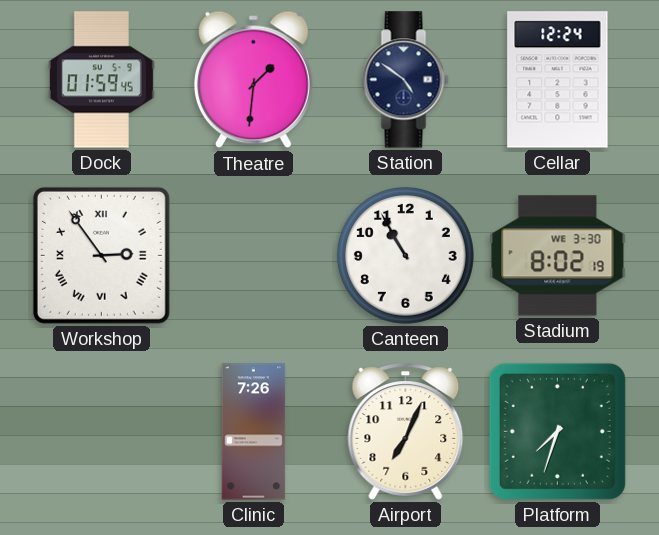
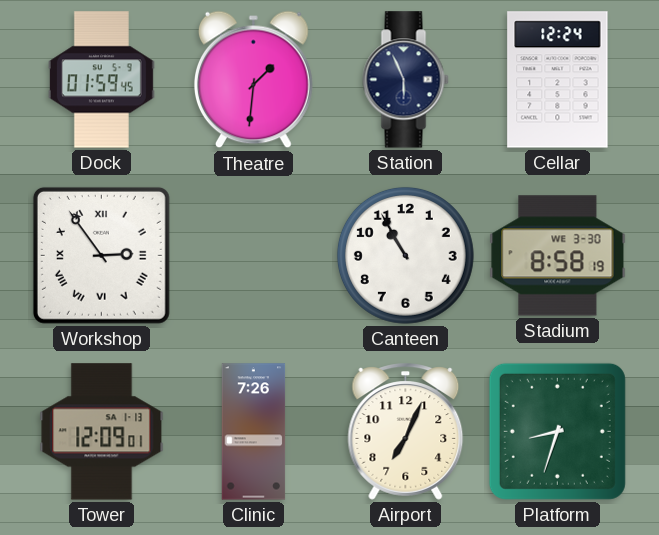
Station: 4:51 -> 5:56 (406, 80)
Stadium: 8:02 -> 8:58 (558, 256)
Tower: none -> 12:09 (102, 432)
Platform: 7:33 -> 8:33 (557, 431)
